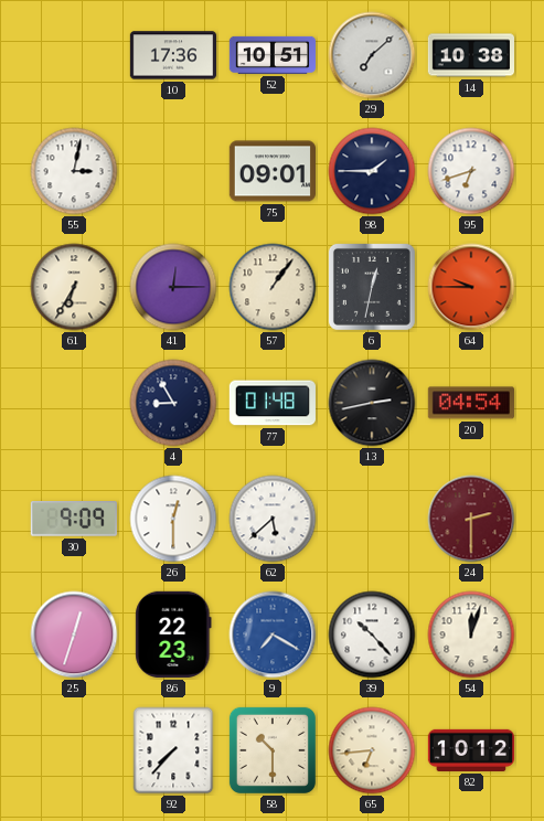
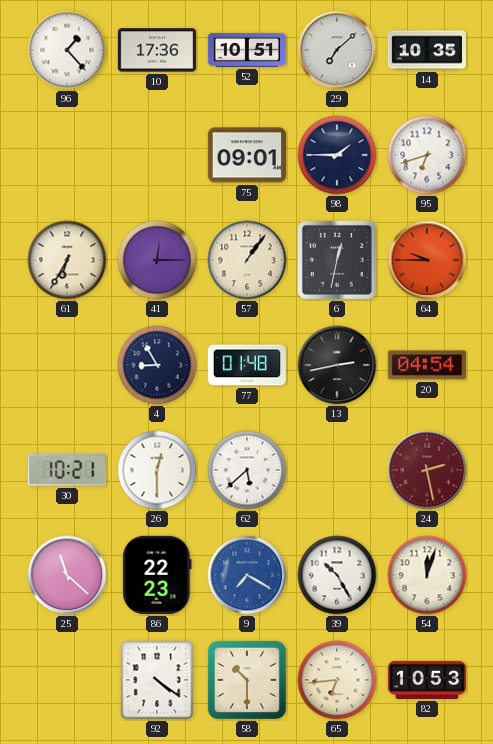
96: none -> 1:23 (67, 50)
14: 10:38 -> 10:35 (426, 50)
55: 3:02 -> none (74, 171)
30: 9:09 -> 10:21 (67, 471)
24: 2:30 -> 2:28 (427, 470)
25: 12:33 -> 11:22 (67, 575)
39: 10:23 -> 10:25 (337, 575)
92: 7:37 -> 4:21 (157, 680)
82: 10:12 -> 10:53 (426, 680)
